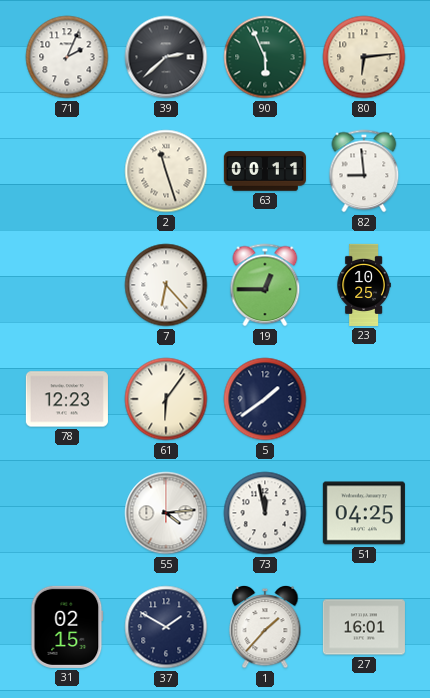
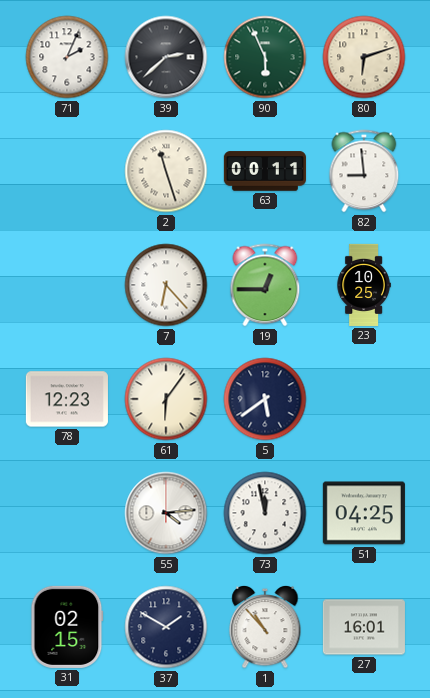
80: 6:14 -> 6:12 (364, 57)
5: 1:39 -> 5:39 (265, 399)
1: 1:37 -> 10:53 (265, 627)
